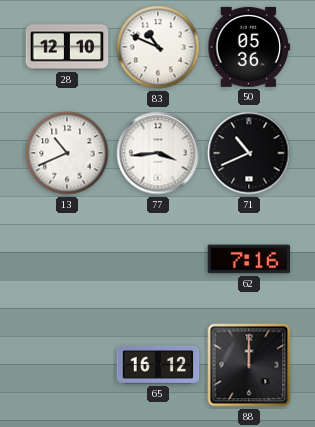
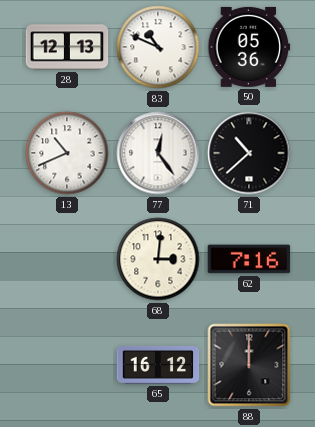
28: 12:10 -> 12:13 (67, 47)
77: 3:44 -> 12:24 (158, 153)
71: 10:41 -> 10:38 (249, 153)
68: none -> 3:01 (158, 259)
